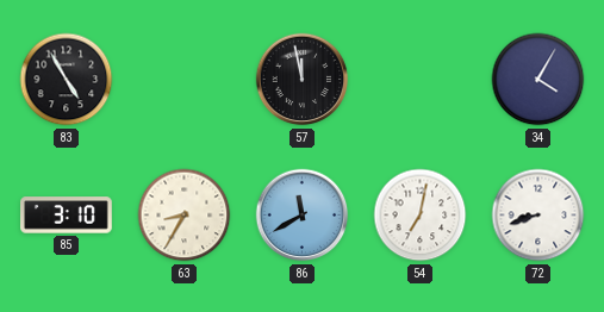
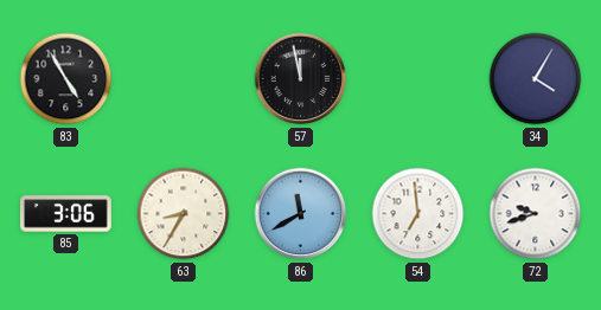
85: 3:10 -> 3:06 (66, 214)
54: 7:02 -> 6:59 (418, 214)
72: 8:42 -> 9:42 (536, 214)
